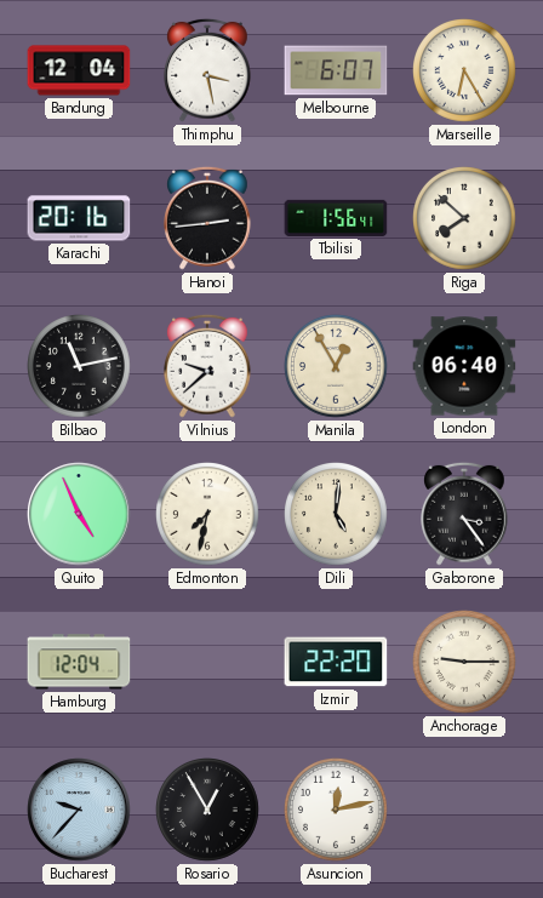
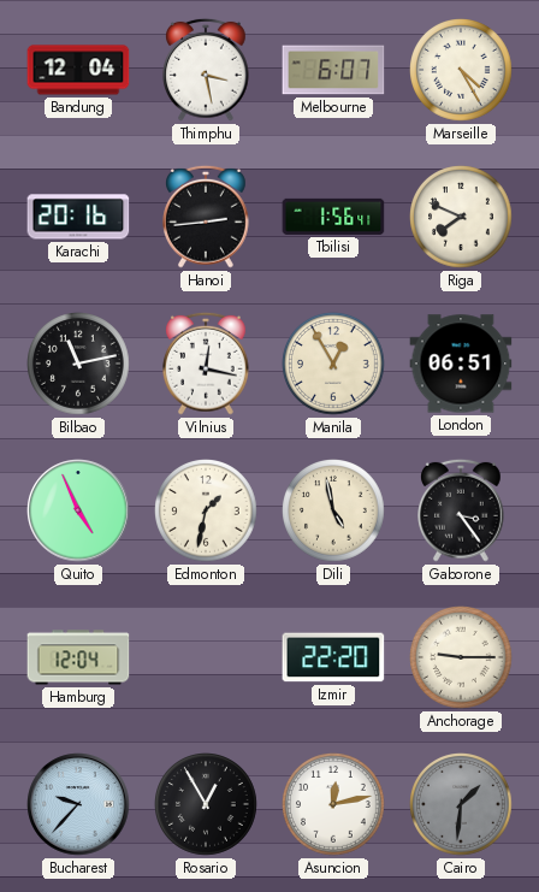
Marseille: 6:25 -> 4:25 (462, 71)
Riga: 7:52 -> 7:49 (462, 218)
Vilnius: 9:38 -> 12:17 (207, 364)
London: 06:40 -> 06:51 (461, 364)
Edmonton: 7:32 -> 1:32 (207, 512)
Dili: 5:01 -> 4:58 (334, 512)
Cairo: none -> 1:31 (462, 805)
